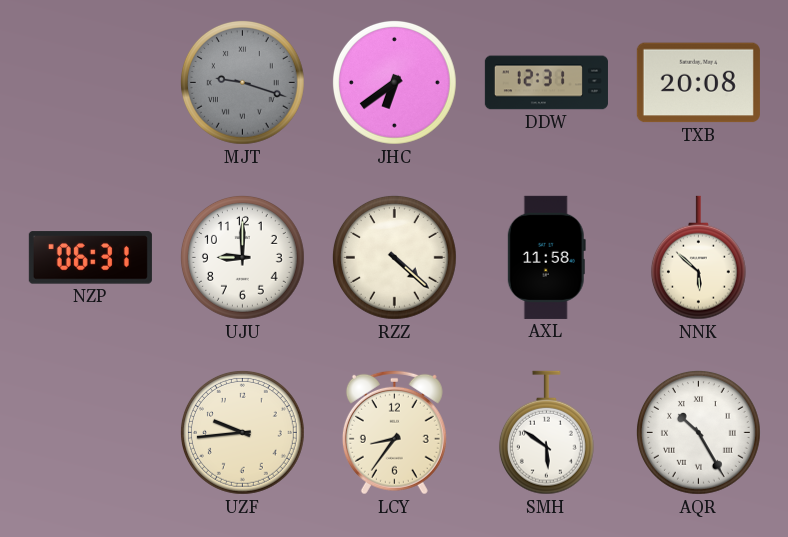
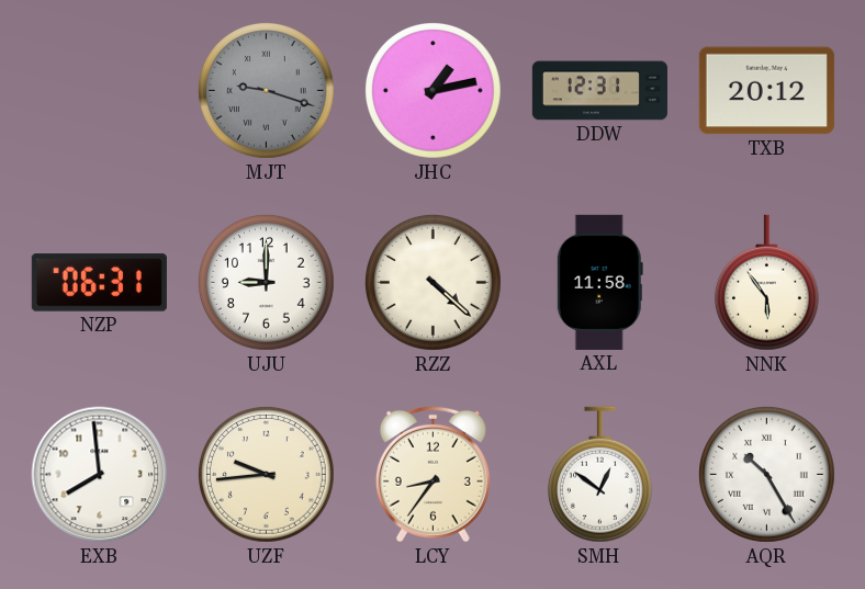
JHC: 6:39 -> 1:13 (432, 90)
TXB: 20:08 -> 20:12 (766, 91)
NNK: 5:52 -> 5:54 (766, 283)
EXB: none -> 7:59 (100, 475)
SMH: 5:51 -> 12:51 (599, 475)
